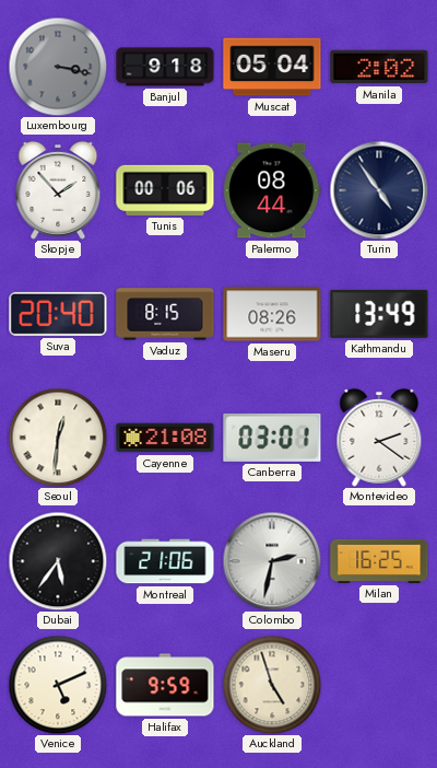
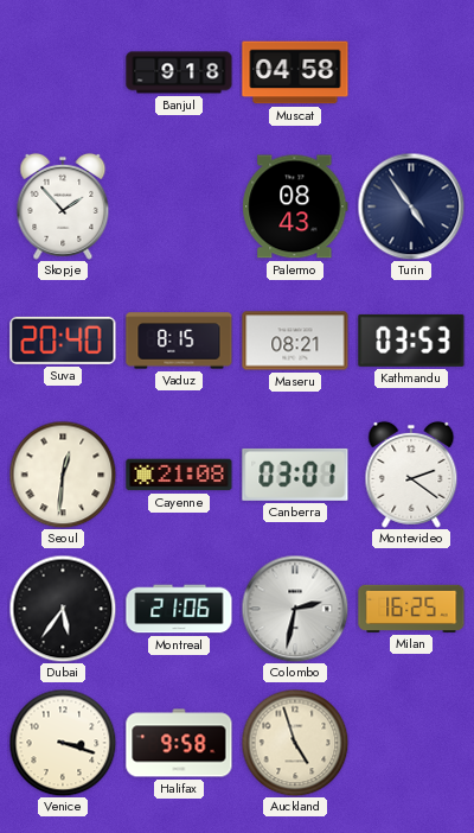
Luxembourg: 3:17 -> none (58, 67)
Muscat: 05:04 -> 04:58 (295, 72)
Manila: 2:02 -> none (379, 67)
Tunis: 00:06 -> none (165, 190)
Palermo: 08:44 -> 08:43 (295, 206)
Maseru: 08:26 -> 08:21 (295, 341)
Kathmandu: 13:49 -> 03:53 (411, 341)
Venice: 5:11 -> 3:18 (63, 743)
Halifax: 9:59 -> 9:58 (179, 743)
